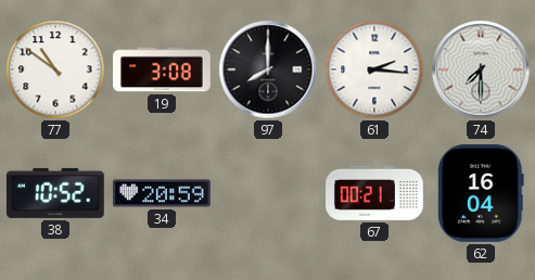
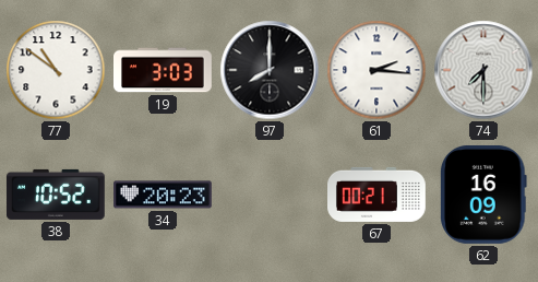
19: 3:08 -> 3:03 (164, 70)
34: 20:59 -> 20:23 (164, 195)
62: 16:04 -> 16:09 (485, 195)
